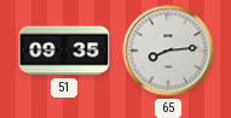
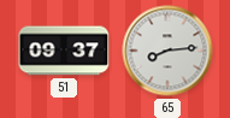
51: 09:35 -> 09:37 (64, 51)
